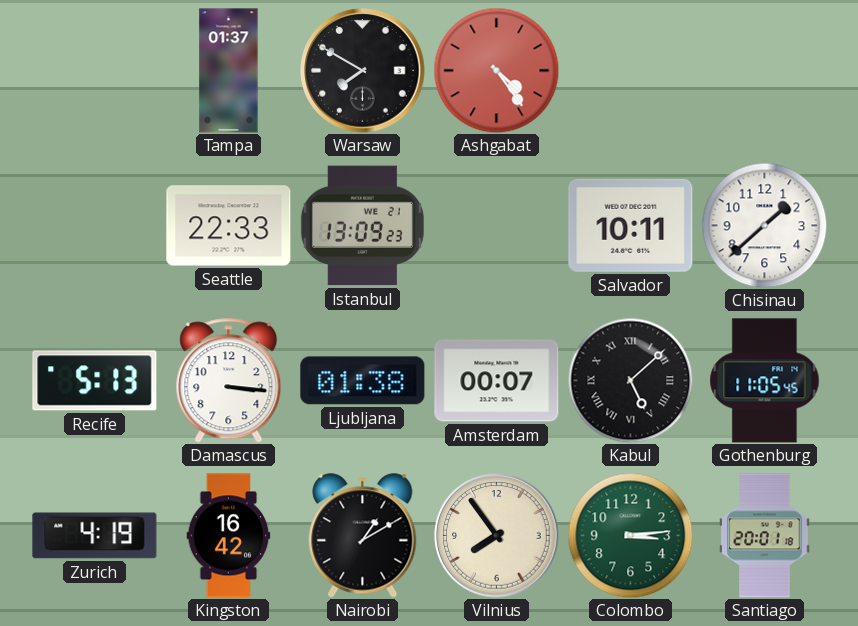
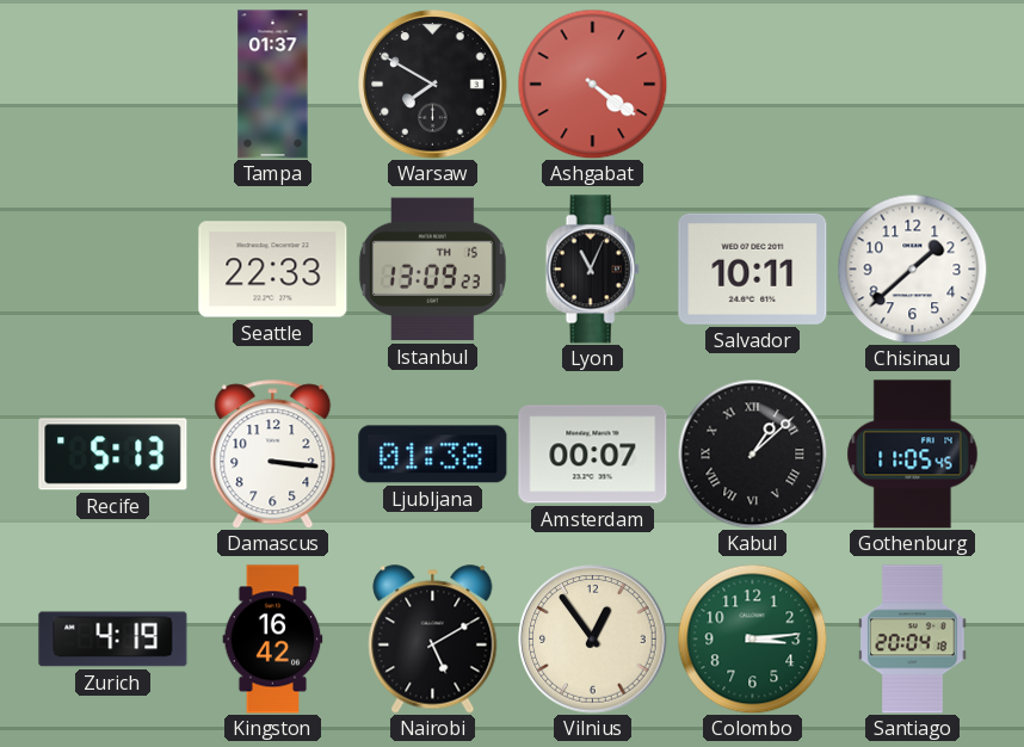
Ashgabat: 4:24 -> 4:21 (592, 84)
Istanbul date: WE 21 -> TH 15 (432, 270)
Lyon: none -> 11:04 (592, 270)
Kabul: 5:08 -> 1:08 (752, 453)
Nairobi: 1:10 -> 5:10 (433, 640)
Vilnius: 7:54 -> 12:54 (593, 640)
Santiago: 20:01 -> 20:04 (913, 640)
